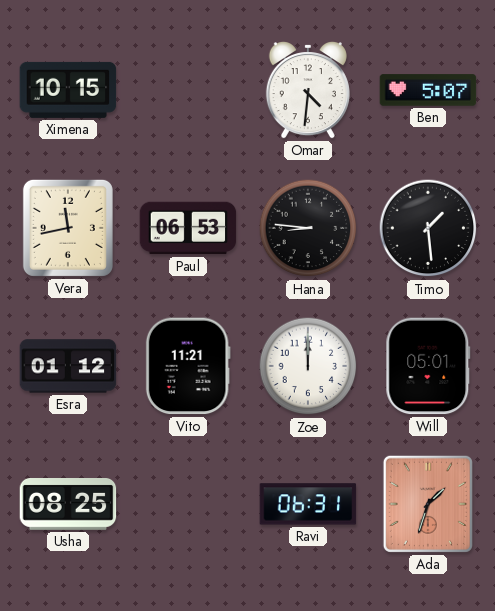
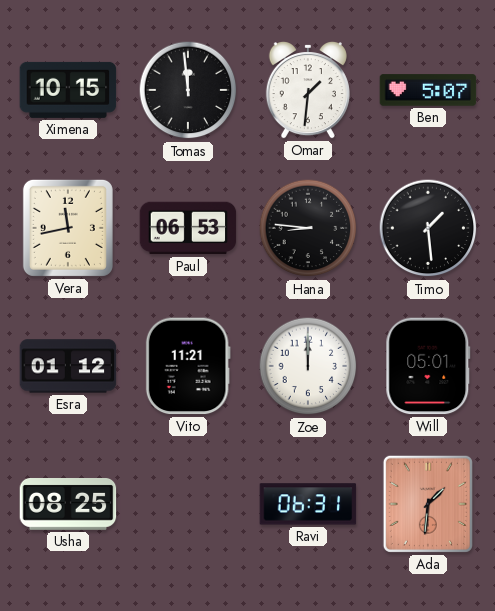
Tomas: none -> 11:59 (188, 90)
Omar: 4:31 -> 1:31 (308, 90)
Ada: 1:33 -> 1:31 (428, 504)
